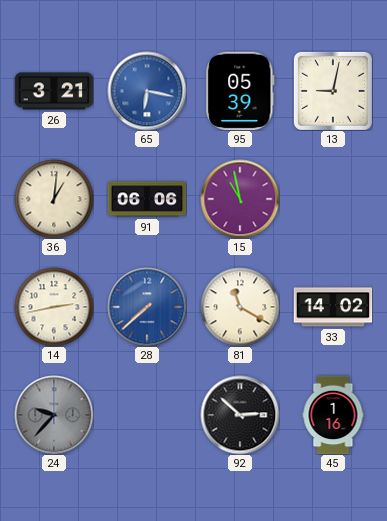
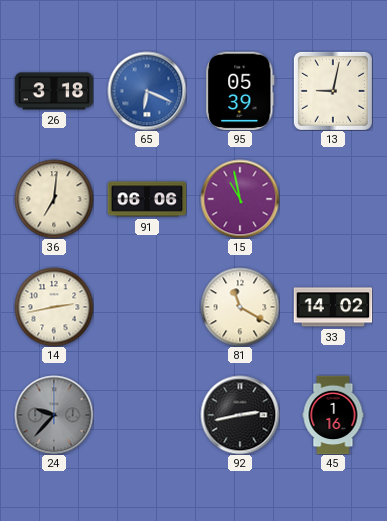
26: 3:21 -> 3:18 (54, 91)
65: 6:17 -> 6:19 (147, 91)
36: 1:01 -> 7:01 (54, 199)
28: 7:38 -> none (147, 307)
92: 2:52 -> 2:43 (240, 415)
